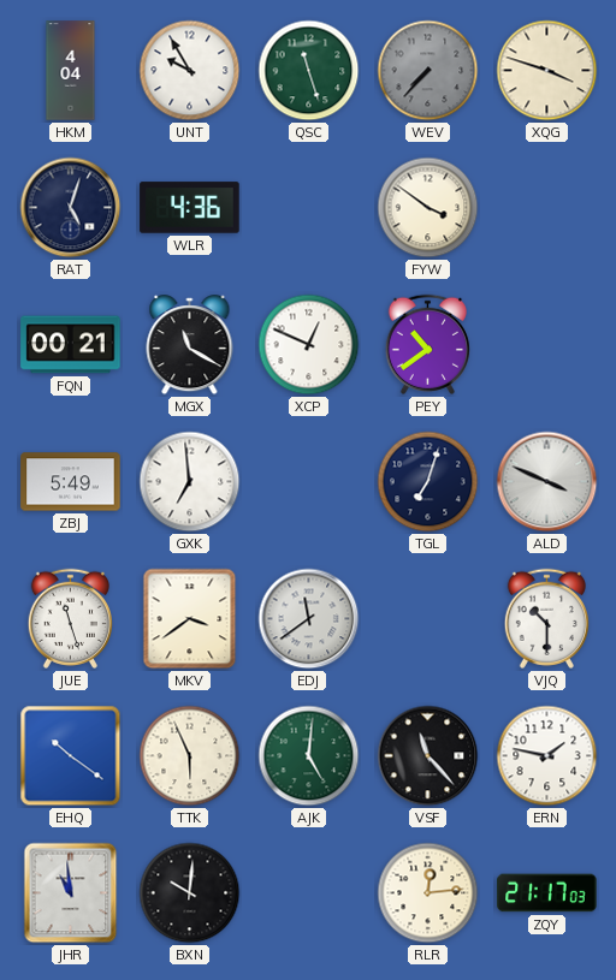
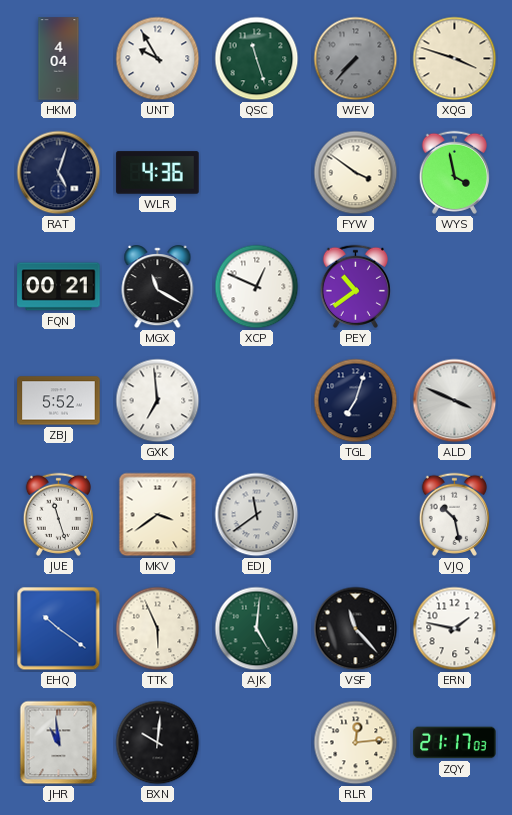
WYS: none -> 3:58 (454, 172)
ZBJ: 5:49 -> 5:52 (59, 401)
VJQ: 10:30 -> 10:28 (454, 514)
